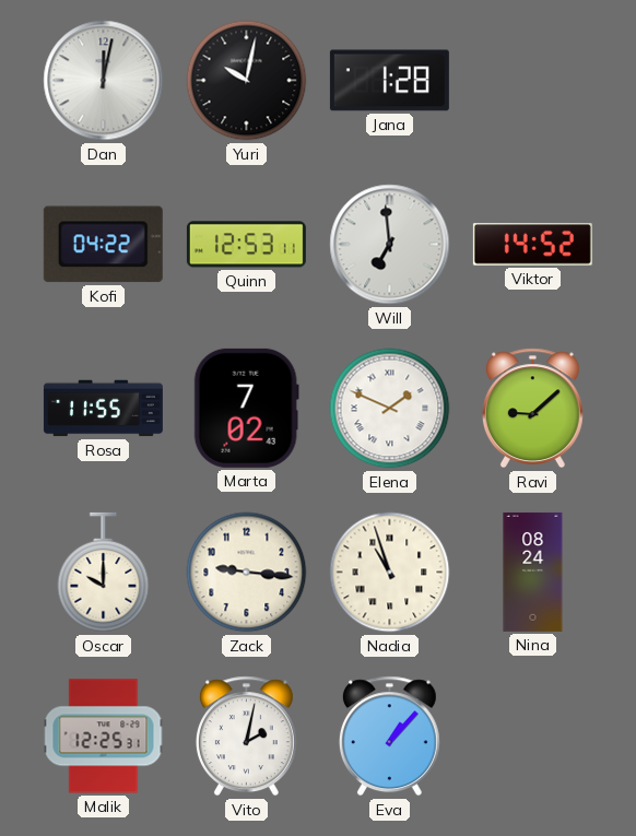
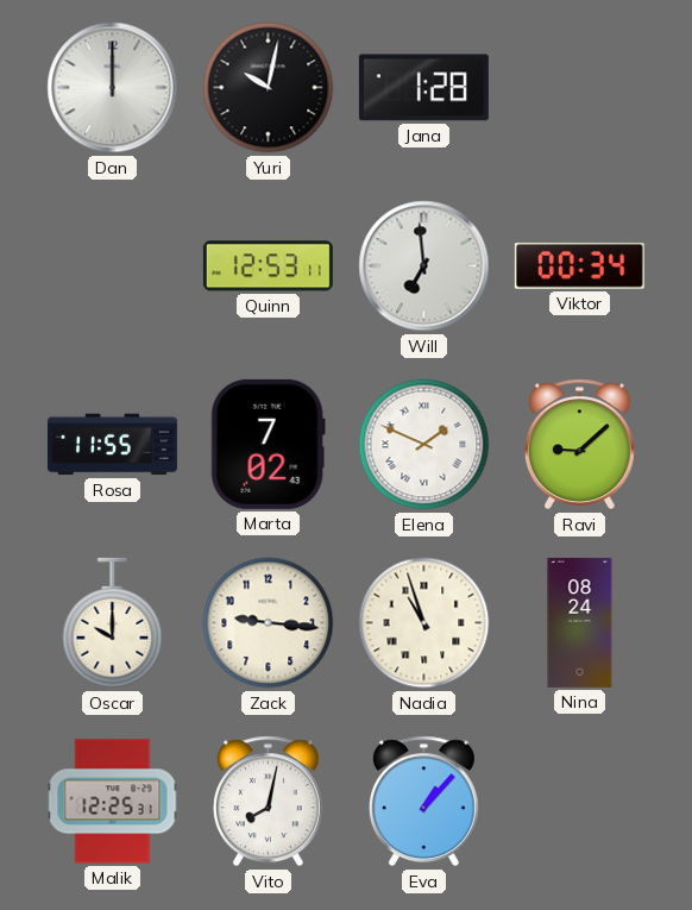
Dan: 12:02 -> 12:00 (113, 88)
Kofi: 04:22 -> none (103, 245)
Viktor: 14:52 -> 00:34 (579, 266)
Vito: 2:02 -> 8:02 (268, 802)
